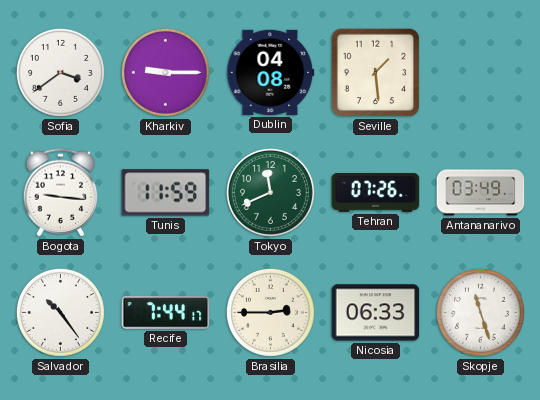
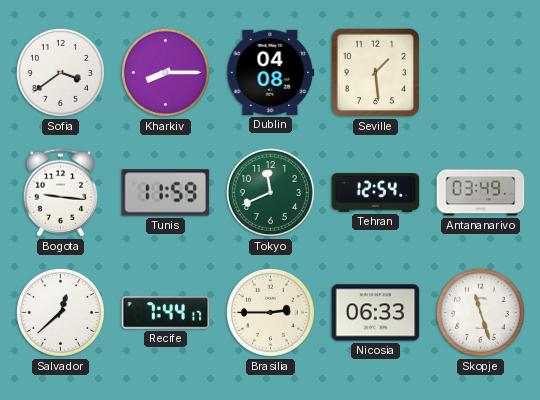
Kharkiv: 9:15 -> 8:15 (165, 72)
Tehran: 07:26 -> 12:54 (376, 193)
Salvador: 10:24 -> 12:38 (60, 312)
